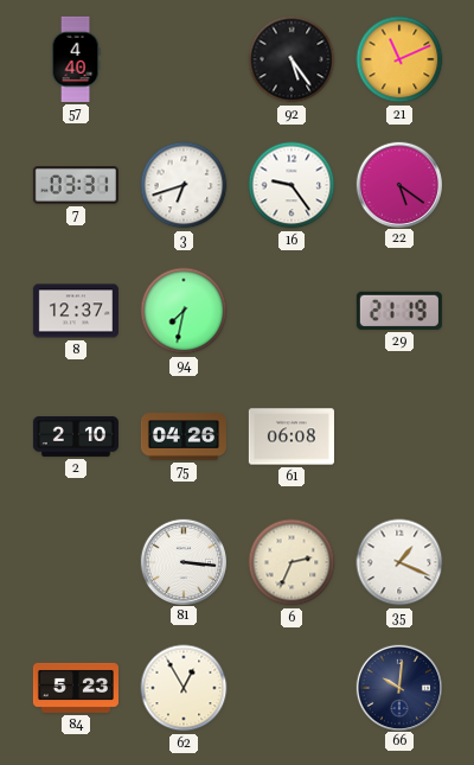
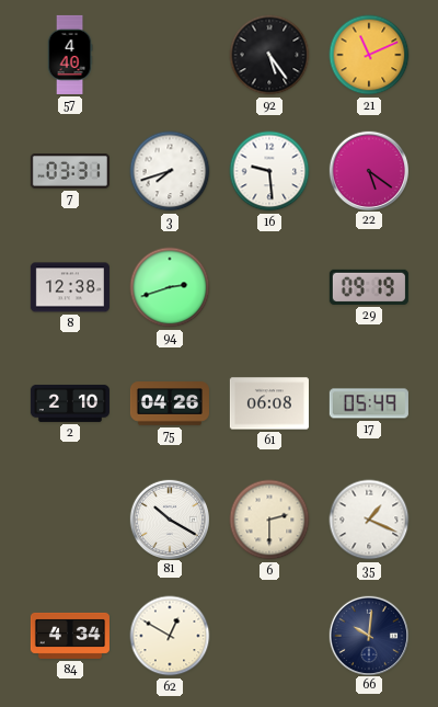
3: 6:42 -> 7:42 (170, 171)
16: 9:24 -> 9:29 (269, 171)
8: 12:37 -> 12:38 (70, 287)
94: 7:32 -> 2:42 (170, 287)
29: 21:19 -> 09:19 (369, 287)
17: none -> 05:49 (369, 403)
81: 3:16 -> 10:20 (169, 518)
6: 2:34 -> 2:30 (269, 520)
84: 5:23 -> 4:34 (70, 636)
62: 12:55 -> 12:50 (170, 636)
